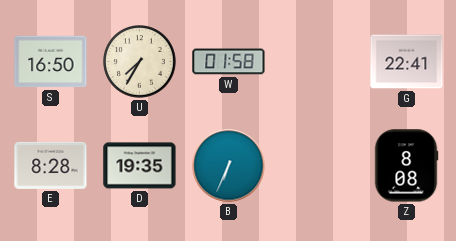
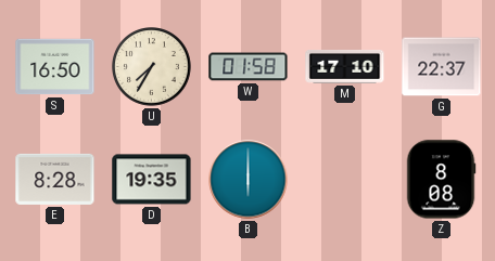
M: none -> 17:10 (345, 66)
G: 22:41 -> 22:37 (442, 67)
B: 6:34 -> 6:00 (249, 180)
